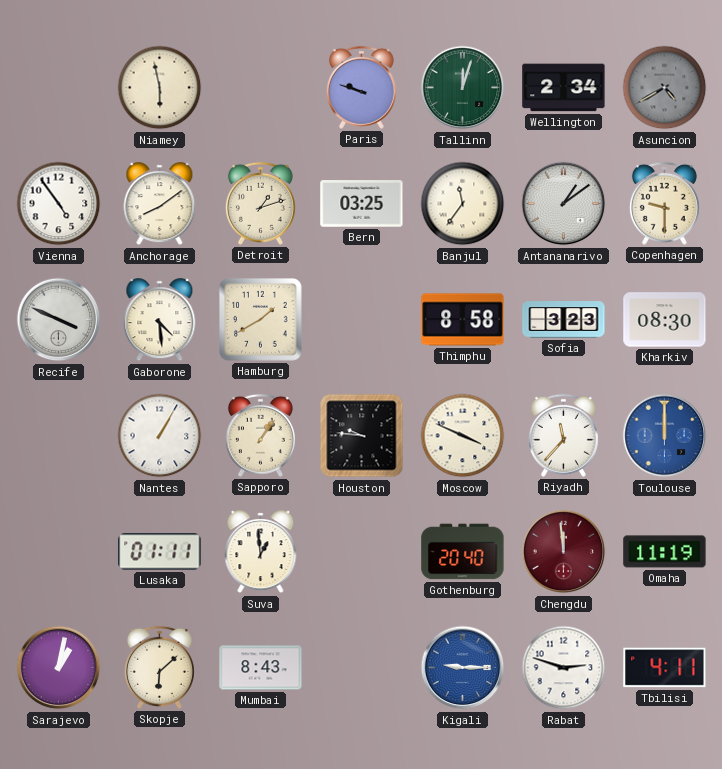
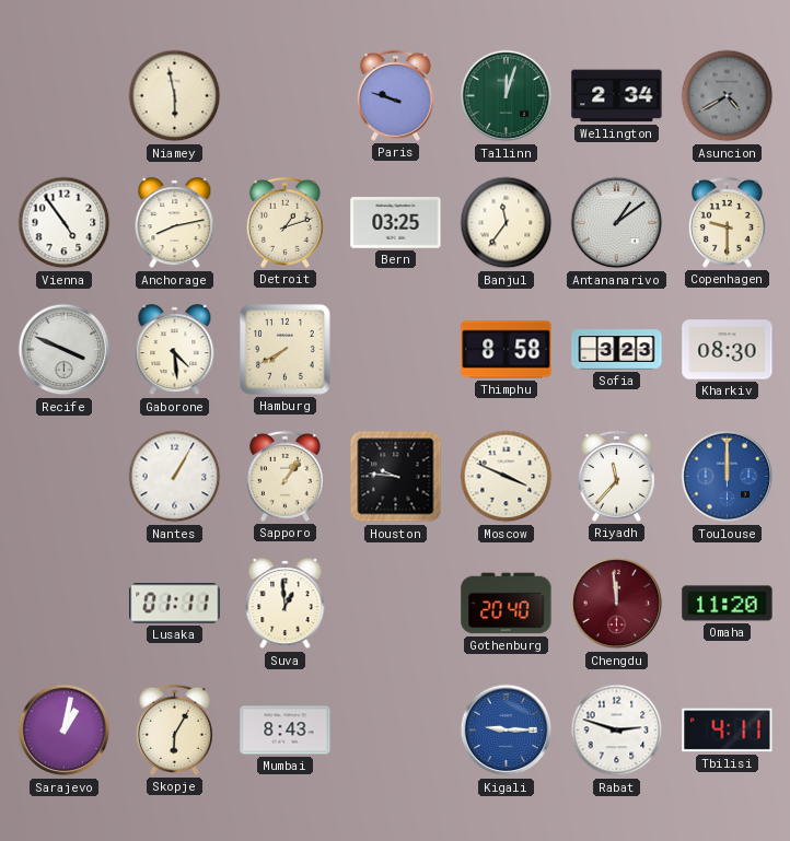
Anchorage: 8:09 -> 8:13 (175, 223)
Hamburg: 1:40 -> 7:40 (286, 350)
Omaha: 11:19 -> 11:20 (728, 604)
Skopje: 6:08 -> 6:05 (174, 729)
